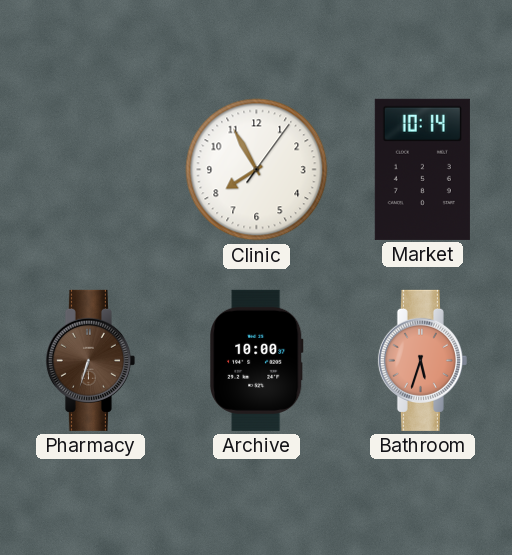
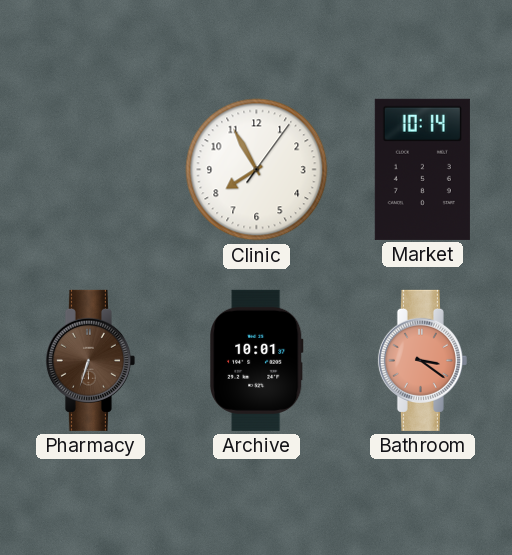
Archive: 10:00 -> 10:01 (256, 360)
Bathroom: 5:33 -> 3:21 (422, 360)
